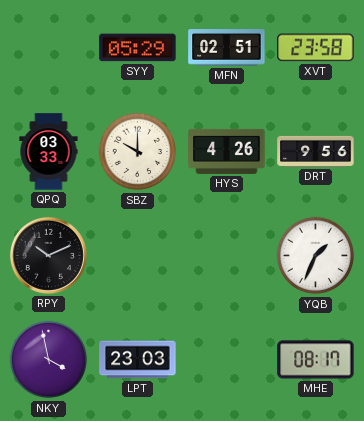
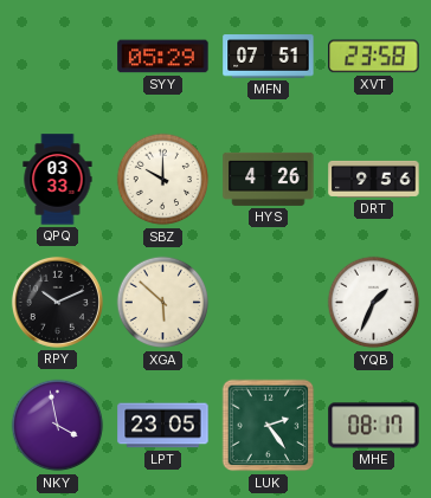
MFN: 02:51 -> 07:51 (269, 57)
XGA: none -> 5:52 (163, 303)
LPT: 23:03 -> 23:05 (163, 426)
LUK: none -> 2:24 (269, 426)
